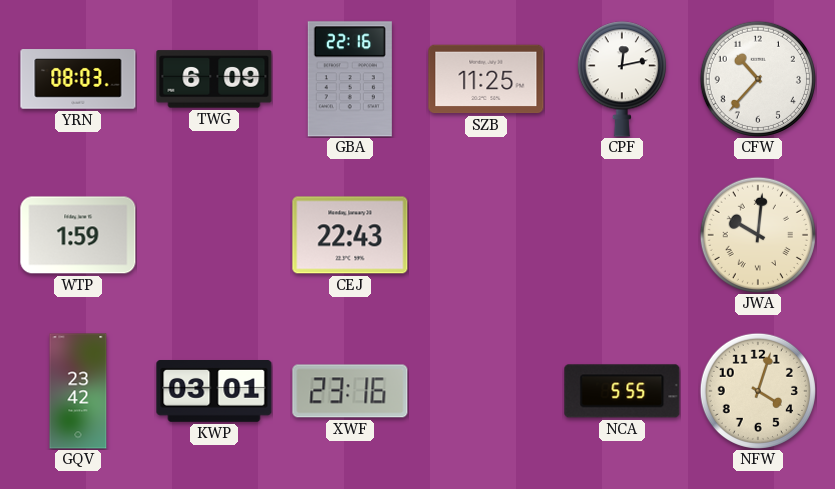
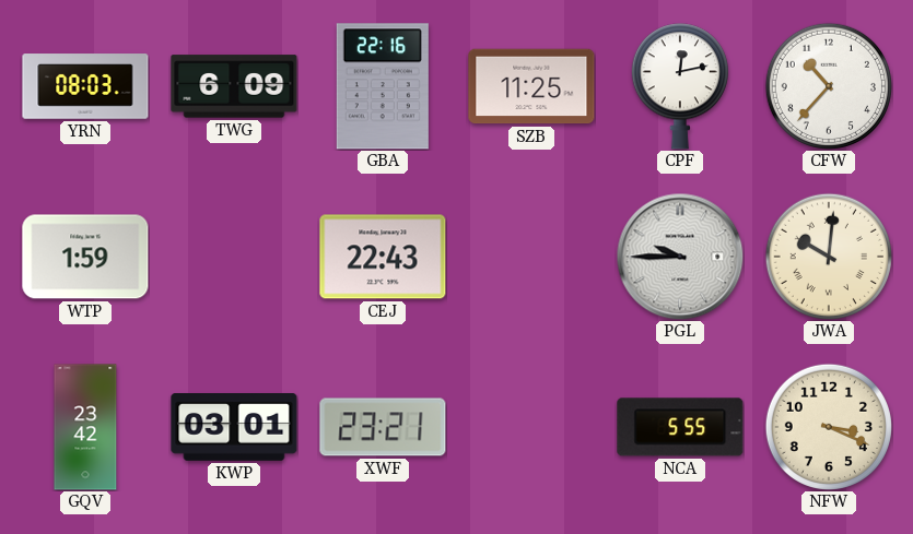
PGL: none -> 9:45 (680, 257)
XWF: 23:16 -> 23:21 (383, 427)
NFW: 4:03 -> 3:19 (829, 427)
